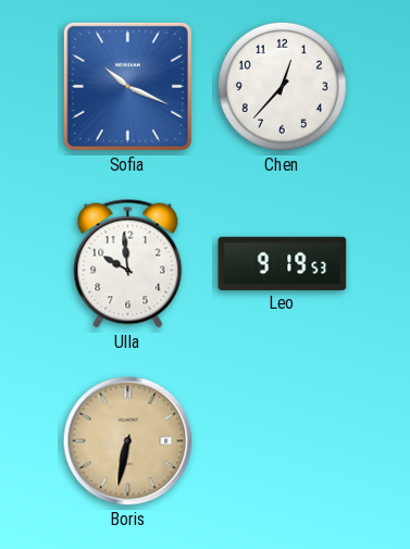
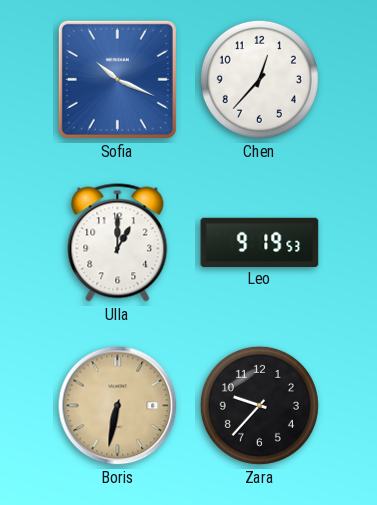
Ulla: 9:59 -> 1:00 (118, 243)
Zara: none -> 9:37 (259, 405)
